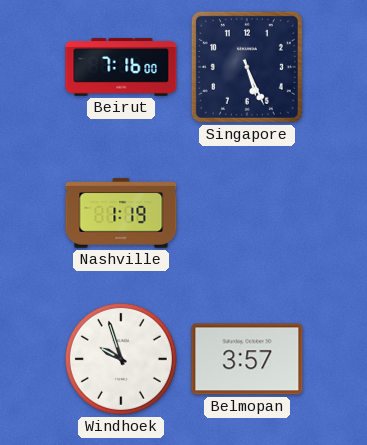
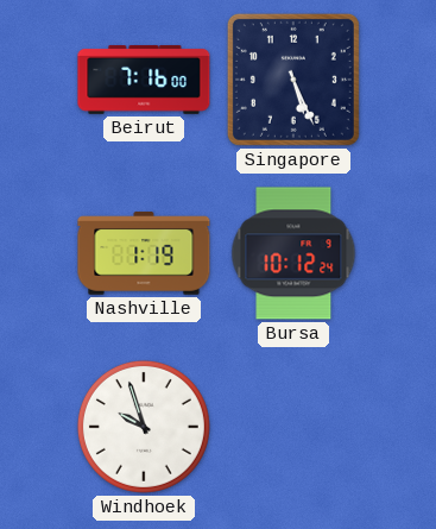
Bursa: none -> 10:12 (293, 253)
Belmopan: 3:57 -> none (247, 359)
